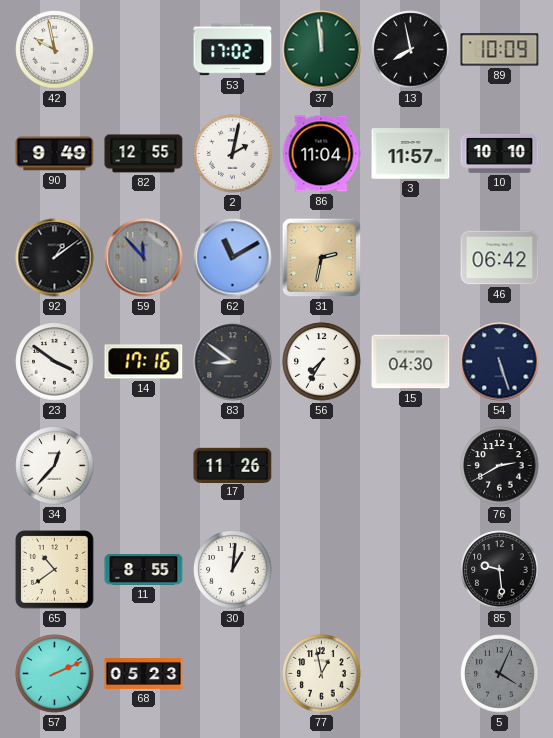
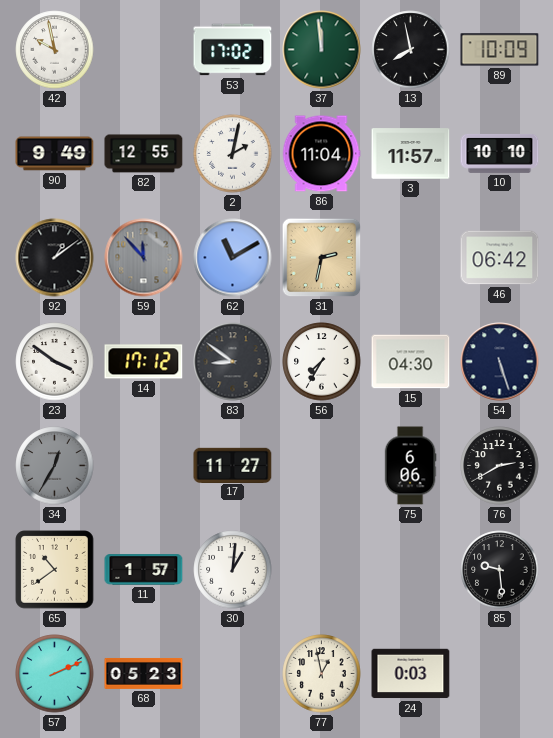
14: 17:16 -> 17:12 (144, 362)
34: 12:37 -> 12:35 (55, 466)
34 dial: white -> grey (55, 466)
17: 11:26 -> 11:27 (233, 465)
75: none -> 6:06 (410, 466)
11: 8:55 -> 1:57 (144, 570)
24: none -> 0:03 (411, 674)
5: 4:04 -> none (500, 674)
